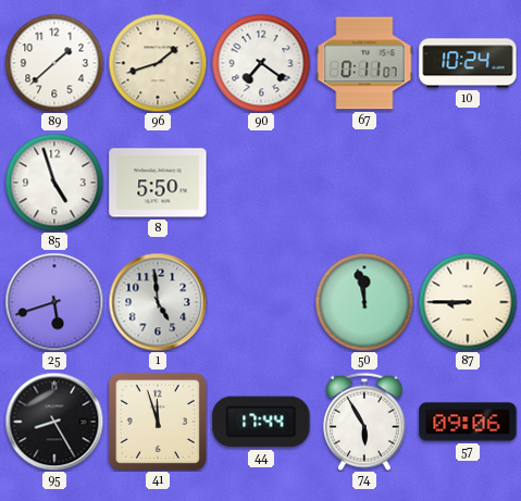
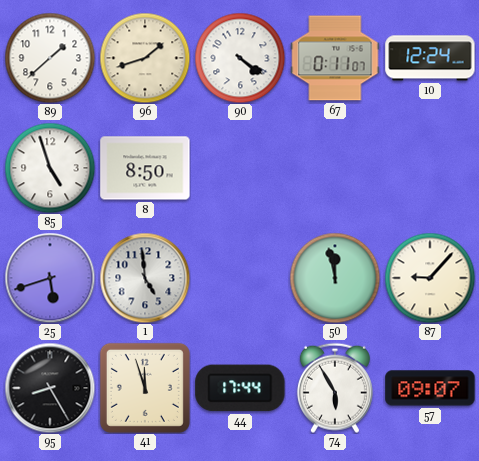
90: 7:21 -> 4:21 (240, 58)
10: 10:24 -> 12:24 (430, 58)
8: 5:50 -> 8:50 (145, 168)
87: 8:45 -> 9:07 (430, 278)
57: 09:06 -> 09:07 (430, 388)
